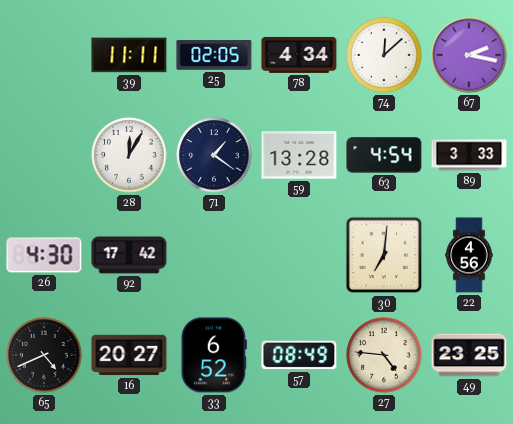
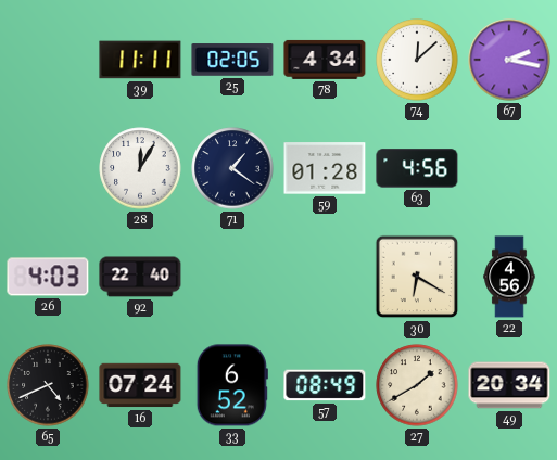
59: 13:28 -> 01:28 (325, 168)
63: 4:54 -> 4:56 (417, 168)
89: 3:33 -> none (469, 155)
26: 4:30 -> 4:03 (48, 277)
92: 17:42 -> 22:40 (140, 277)
30: 7:01 -> 6:20 (417, 277)
16: 20:27 -> 07:24 (140, 385)
27: 4:46 -> 1:40 (417, 385)
49: 23:25 -> 20:34 (509, 385)
